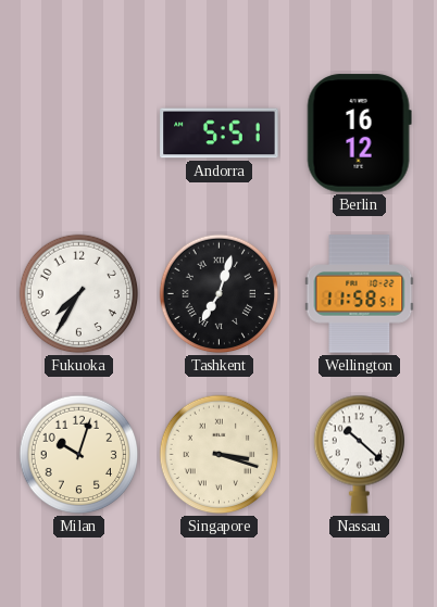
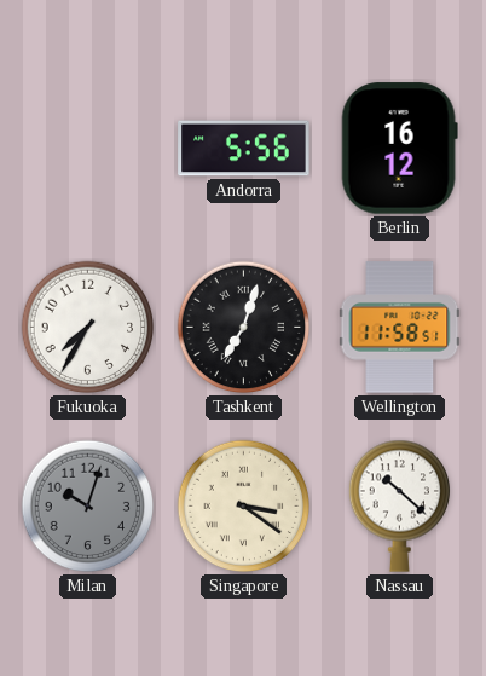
Andorra: 5:51 -> 5:56 (244, 149)
Milan dial: cream -> grey (88, 507)
Singapore: 3:18 -> 3:21 (244, 507)
